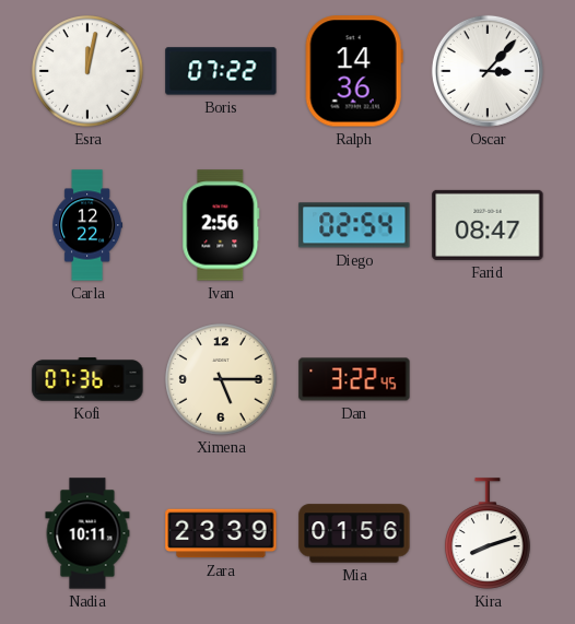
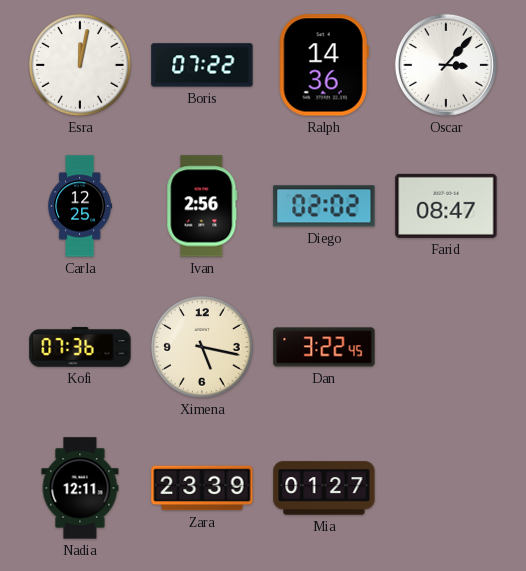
Carla: 12:22 -> 12:25 (80, 206)
Diego: 02:54 -> 02:02 (324, 206)
Ximena: 5:15 -> 5:17 (202, 347)
Nadia: 10:11 -> 12:11 (80, 488)
Mia: 01:56 -> 01:27 (324, 488)
Kira: 8:12 -> none (489, 533)
